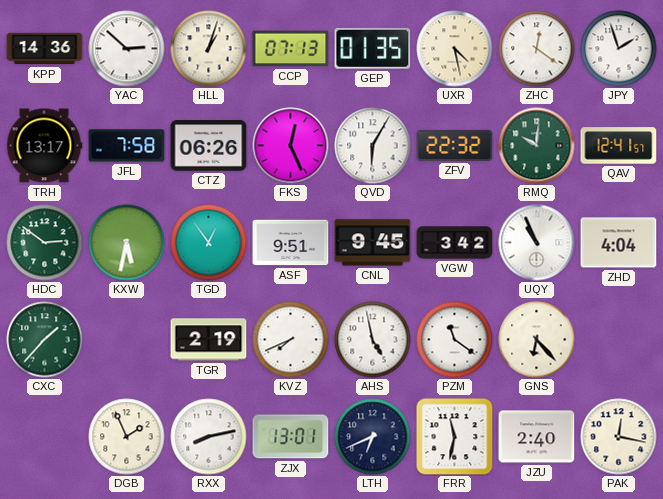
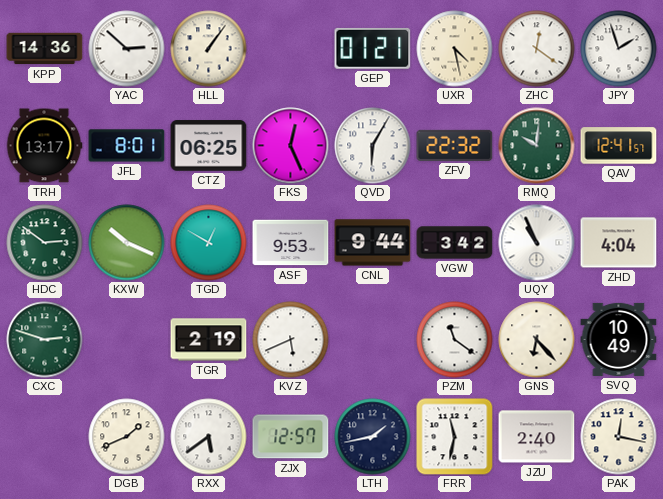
HLL: 1:03 -> 1:06 (209, 49)
CCP: 07:13 -> none (291, 49)
GEP: 01:35 -> 01:21 (373, 48)
JFL: 7:58 -> 8:01 (127, 146)
CTZ: 06:26 -> 06:25 (209, 146)
KXW: 5:32 -> 10:19 (127, 243)
TGD: 12:54 -> 12:50 (209, 243)
ASF: 9:51 -> 9:53 (291, 243)
CNL: 9:45 -> 9:44 (373, 243)
CXC: 1:37 -> 2:48 (45, 340)
KVZ: 7:41 -> 5:41 (291, 340)
AHS: 4:58 -> none (373, 340)
SVQ: none -> 10:49 (619, 339)
DGB: 1:56 -> 1:41 (127, 437)
RXX: 8:13 -> 5:39 (209, 437)
ZJX: 13:01 -> 12:57 (291, 437)
LTH: 6:41 -> 1:43 (373, 437)
